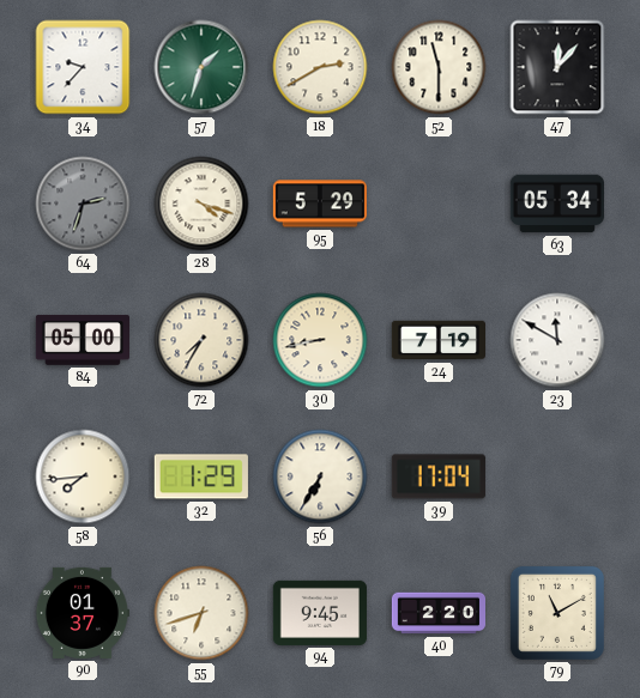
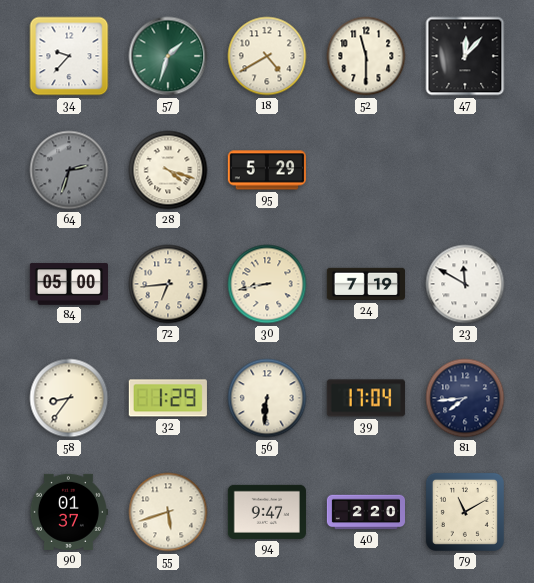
18: 2:40 -> 4:40 (267, 56)
63: 05:34 -> none (556, 204)
72: 7:35 -> 6:44 (168, 284)
58: 7:44 -> 8:36 (69, 398)
56: 6:35 -> 6:31 (267, 398)
81: none -> 7:44 (465, 398)
55: 6:42 -> 5:42 (168, 512)
94: 9:45 -> 9:47 (267, 512)
